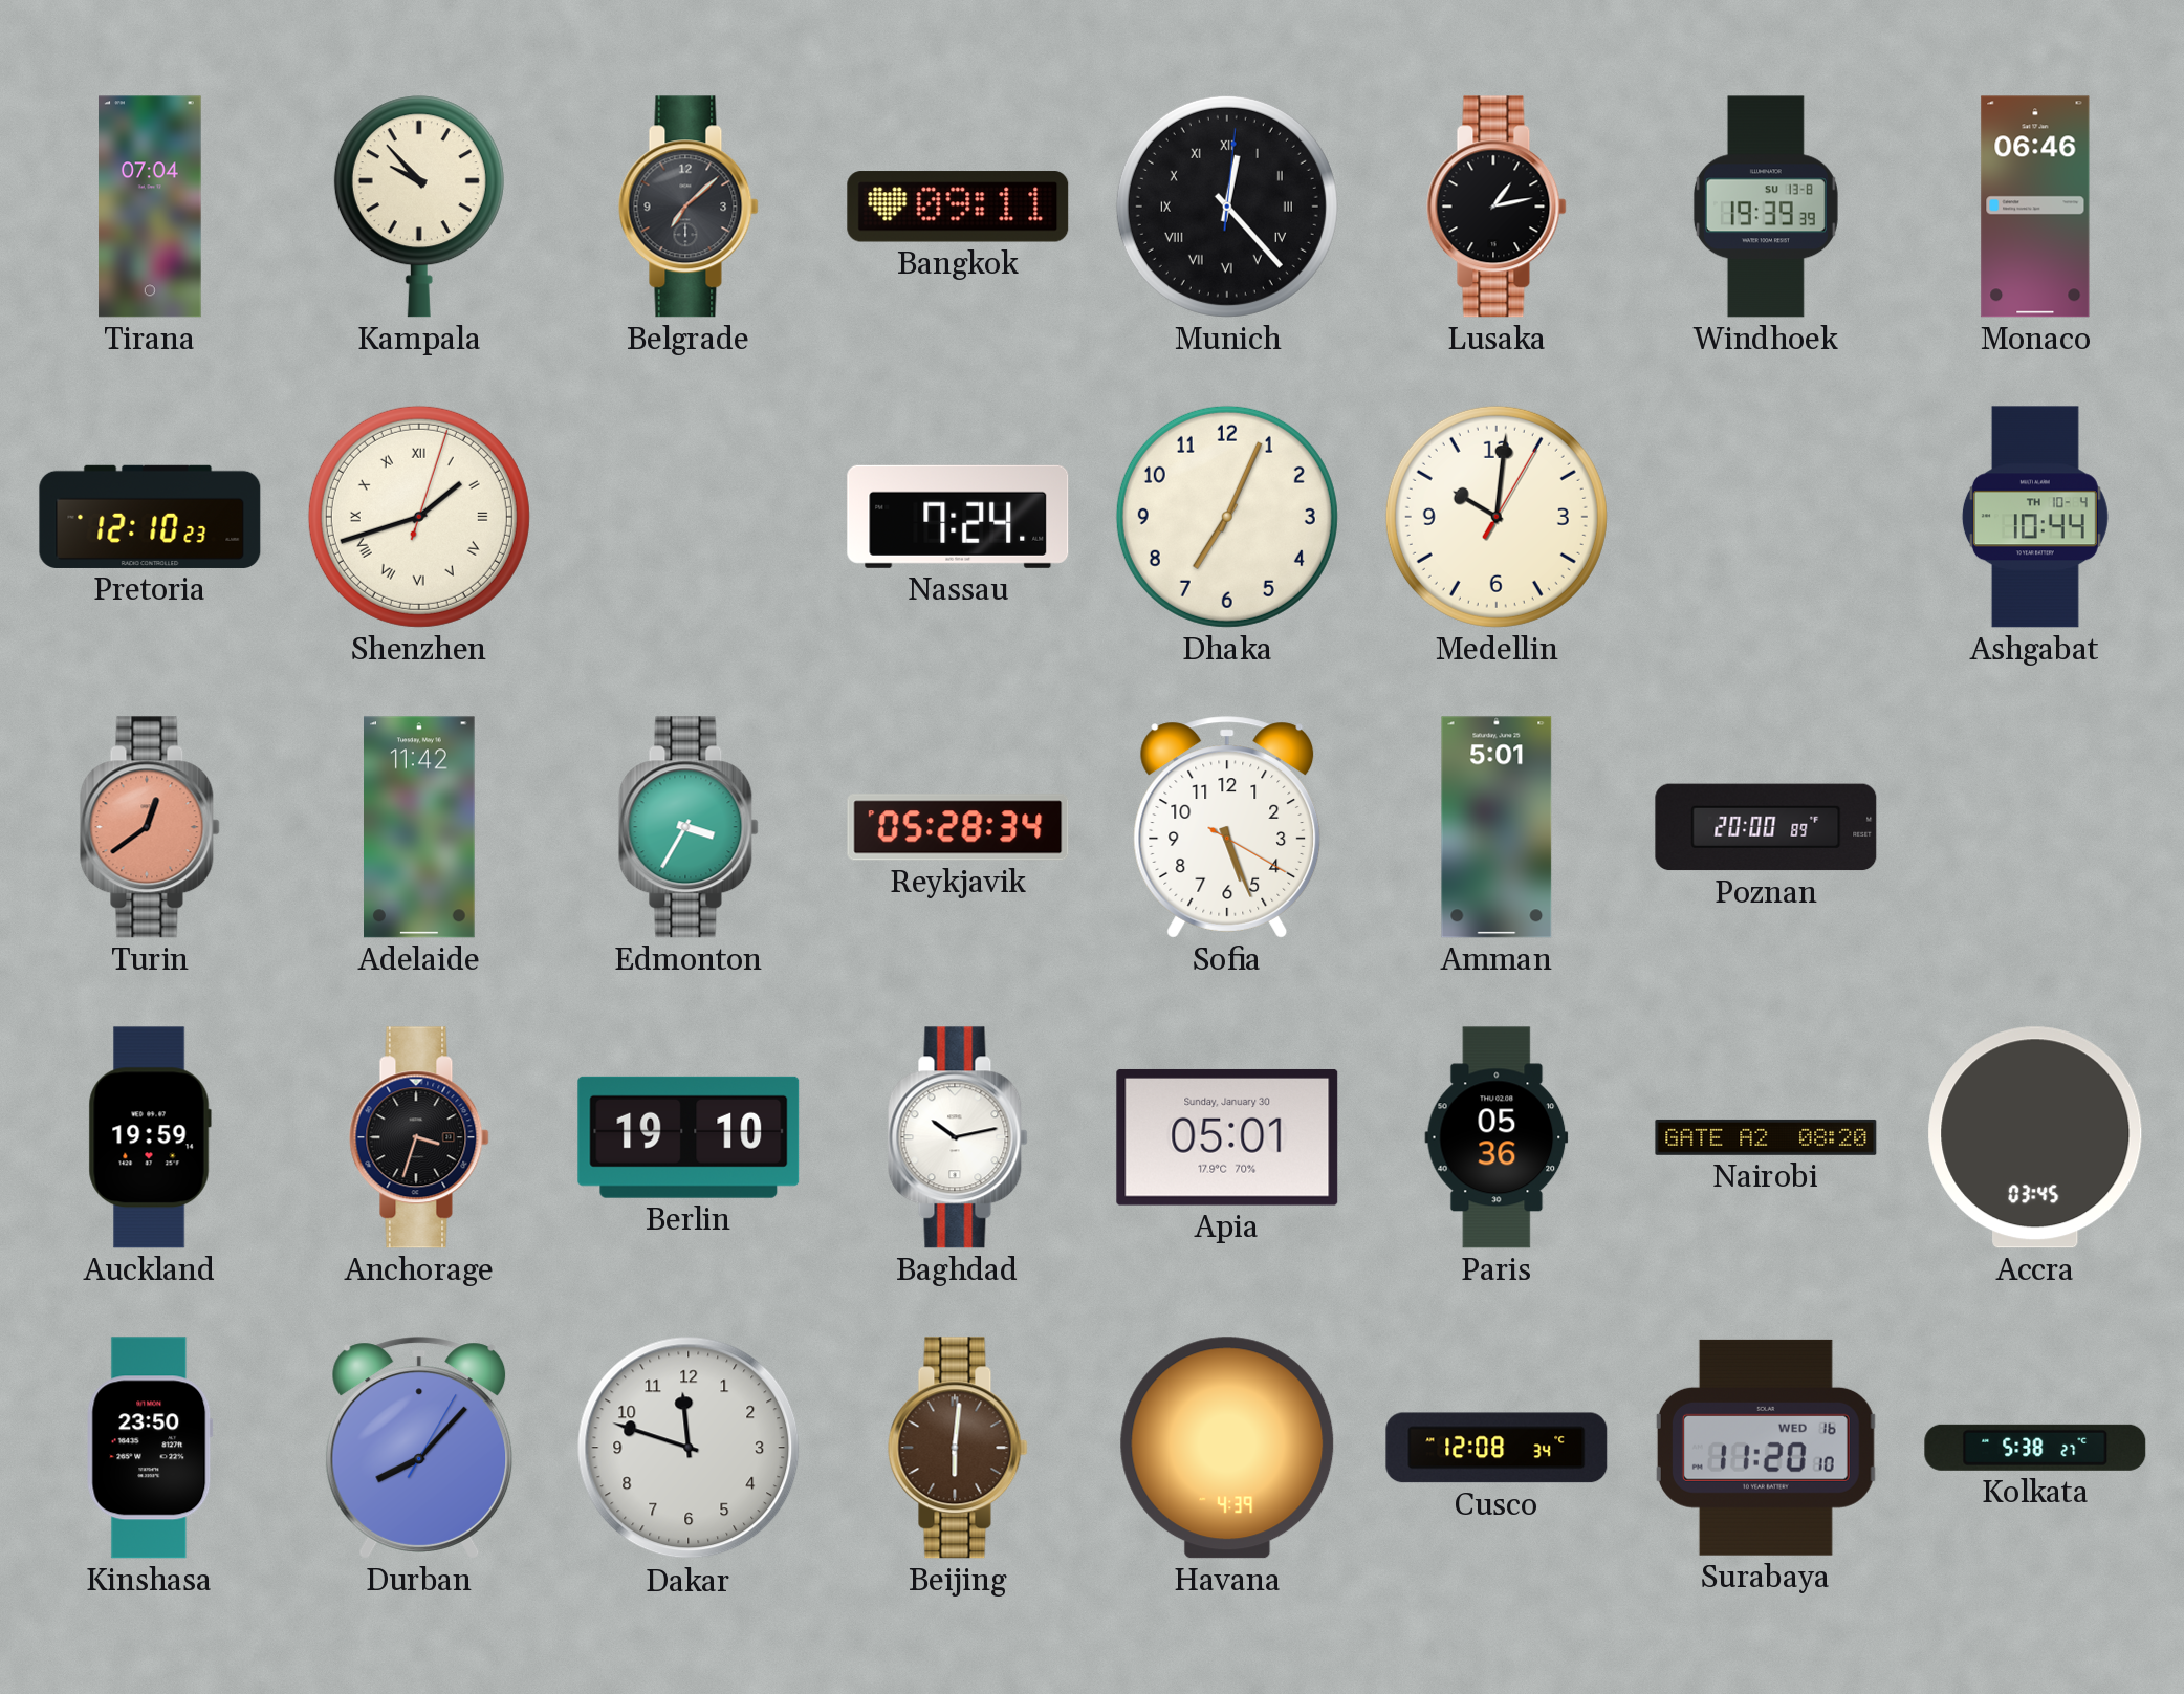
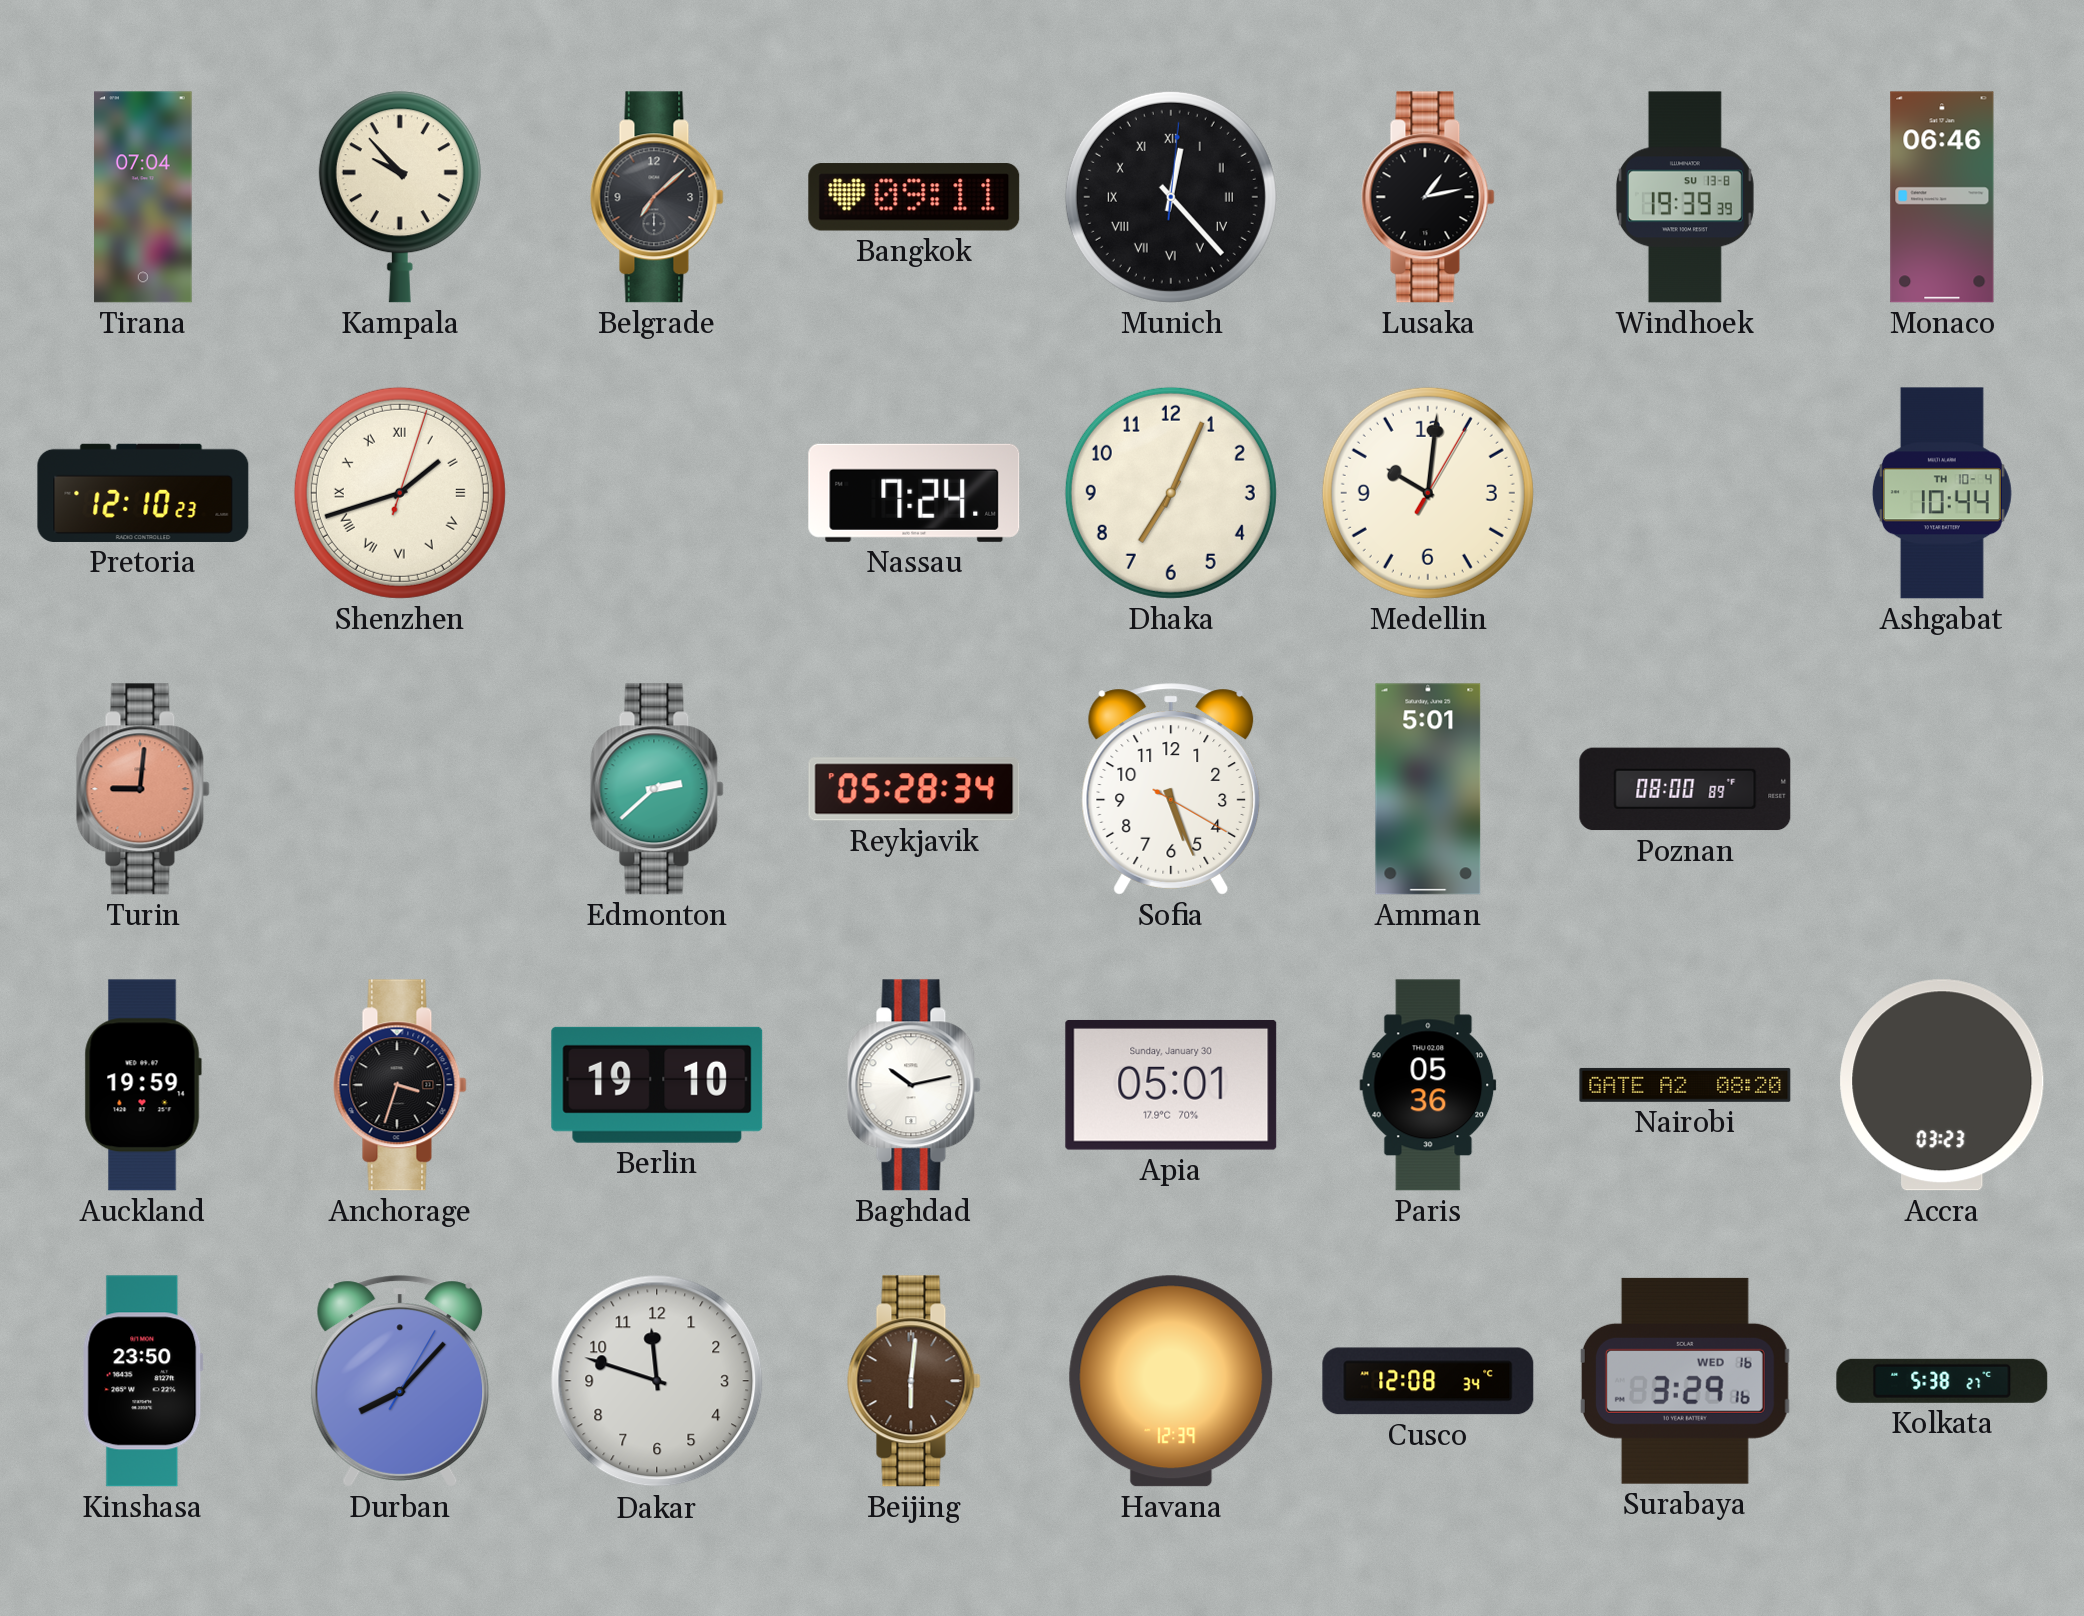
Turin: 12:39 -> 9:01 (143, 789)
Adelaide: 11:42 -> none (420, 827)
Edmonton: 3:35 -> 2:38 (657, 789)
Poznan: 20:00 -> 08:00 (1685, 789)
Accra: 03:45 -> 03:23 (1942, 1085)
Havana: 4:39 -> 12:39 (1171, 1381)
Surabaya: 11:20 -> 3:29 (1685, 1381)
